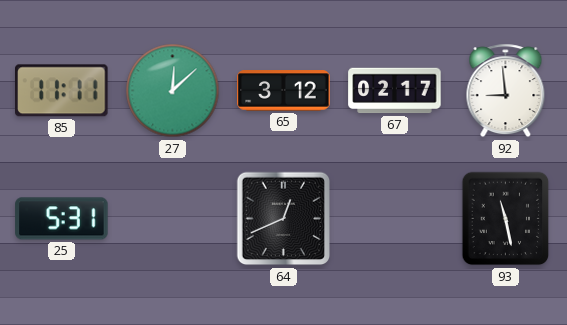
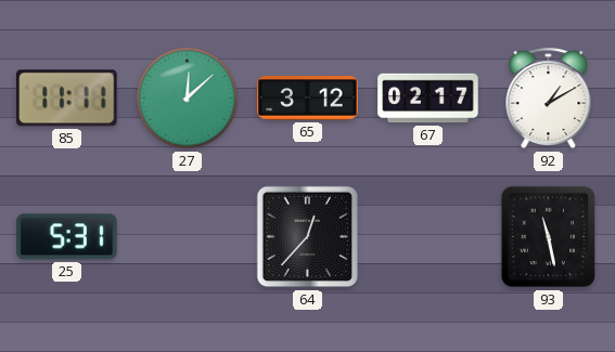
92: 8:59 -> 1:10 (549, 99)
64: 12:41 -> 12:37 (308, 237)
